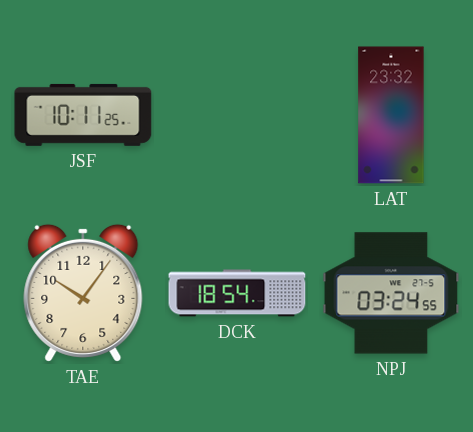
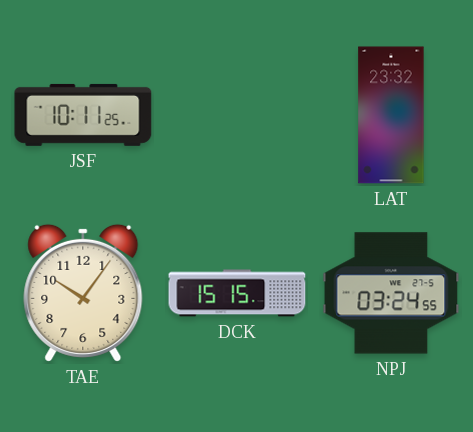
DCK: 18:54 -> 15:15 (237, 293)
